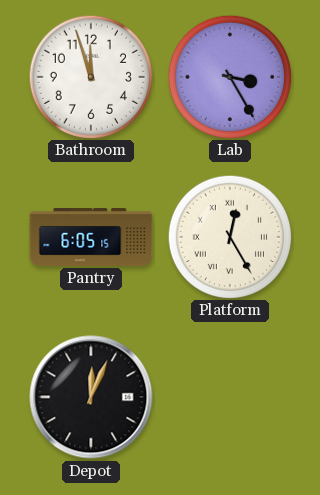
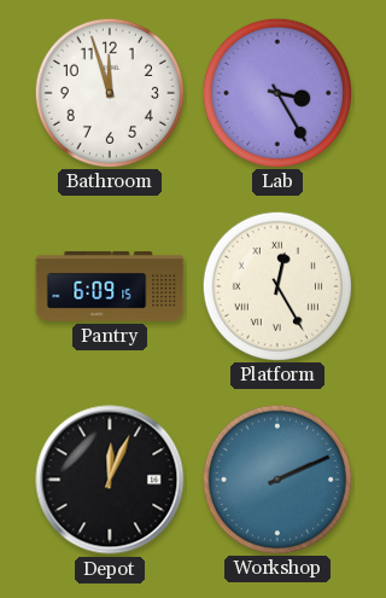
Pantry: 6:05 -> 6:09 (110, 286)
Workshop: none -> 2:11 (276, 478)
